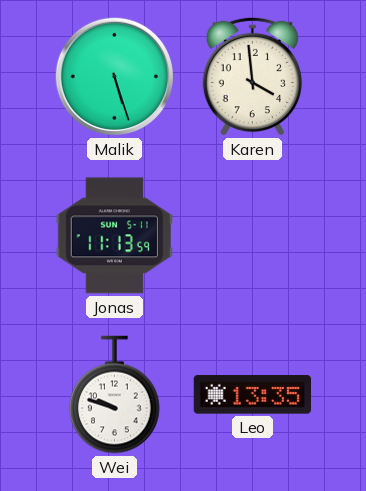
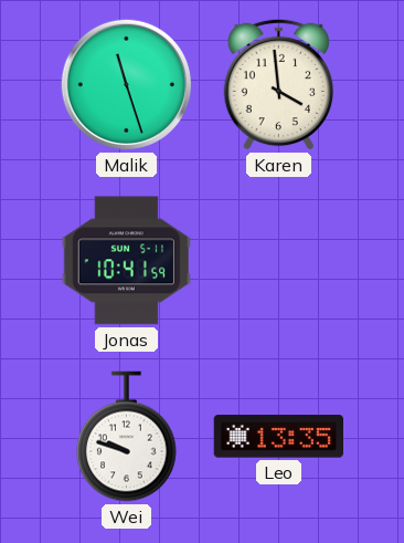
Malik: 5:27 -> 11:27 (126, 84)
Jonas: 11:13 -> 10:41 (126, 261)
